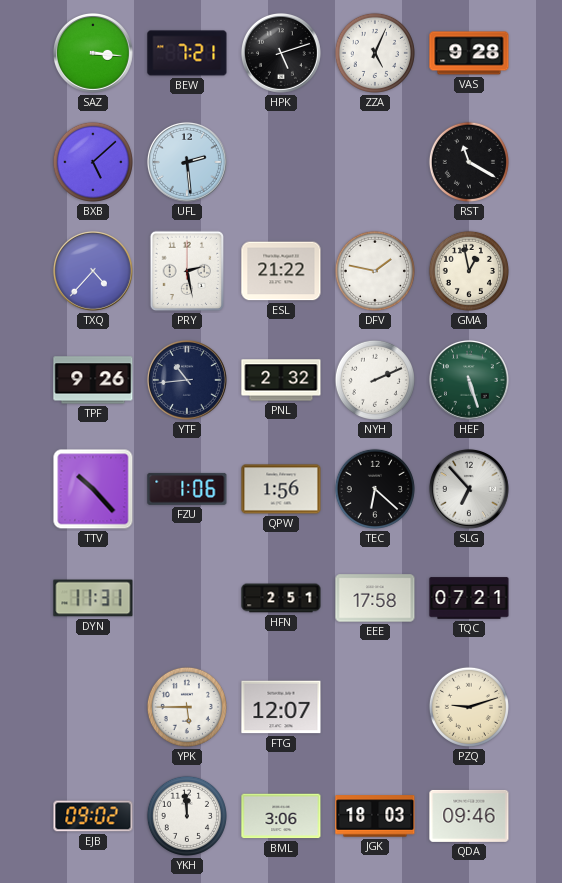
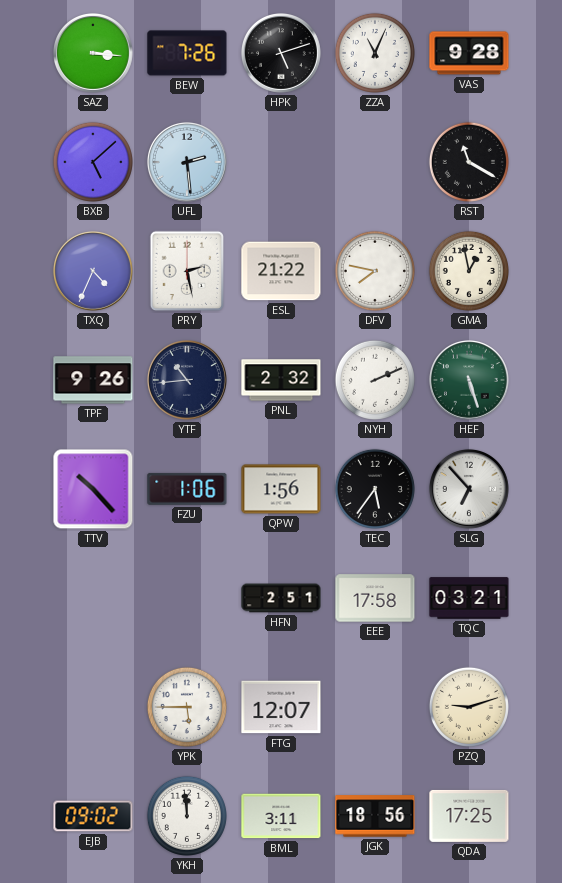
BEW: 7:21 -> 7:26 (187, 53)
ZZA: 5:04 -> 11:04 (375, 53)
TXQ: 4:37 -> 4:34 (93, 271)
DFV: 1:47 -> 7:47 (375, 271)
TEC: 6:22 -> 5:36 (375, 489)
DYN: 11:31 -> none (93, 598)
TQC: 07:21 -> 03:21 (469, 598)
BML: 3:06 -> 3:11 (281, 816)
JGK: 18:03 -> 18:56 (375, 816)
QDA: 09:46 -> 17:25 (469, 816)
